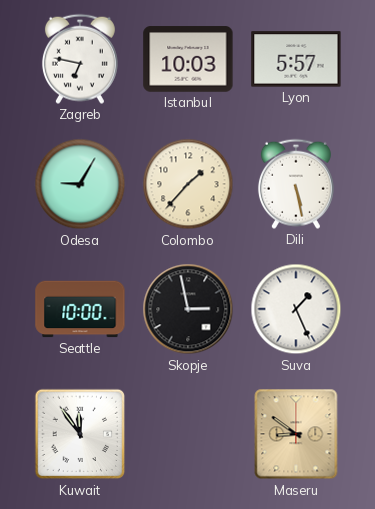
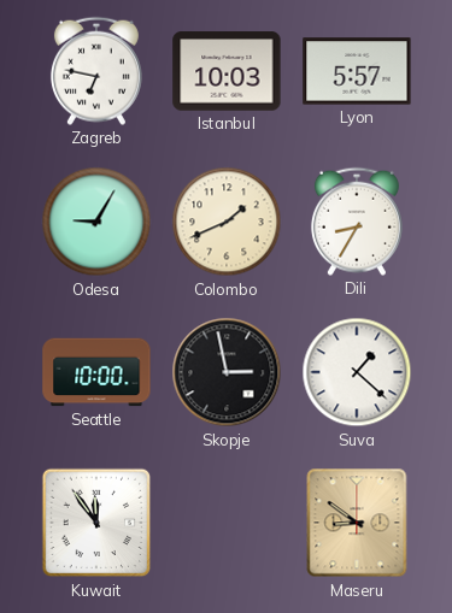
Colombo: 1:37 -> 1:41 (227, 222)
Dili: 5:28 -> 8:35 (357, 222)
Suva: 1:26 -> 1:22 (357, 372)
